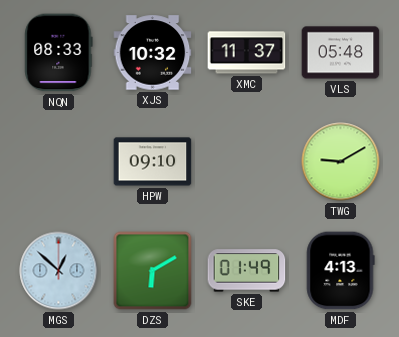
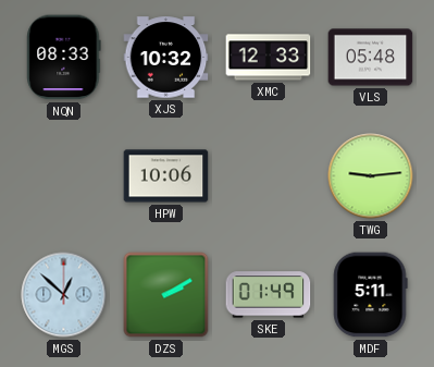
XMC: 11:37 -> 12:33 (269, 58)
HPW: 09:10 -> 10:06 (166, 176)
TWG: 9:10 -> 9:14 (371, 176)
DZS: 6:10 -> 2:10 (166, 295)
MDF: 4:13 -> 5:11 (371, 295)
